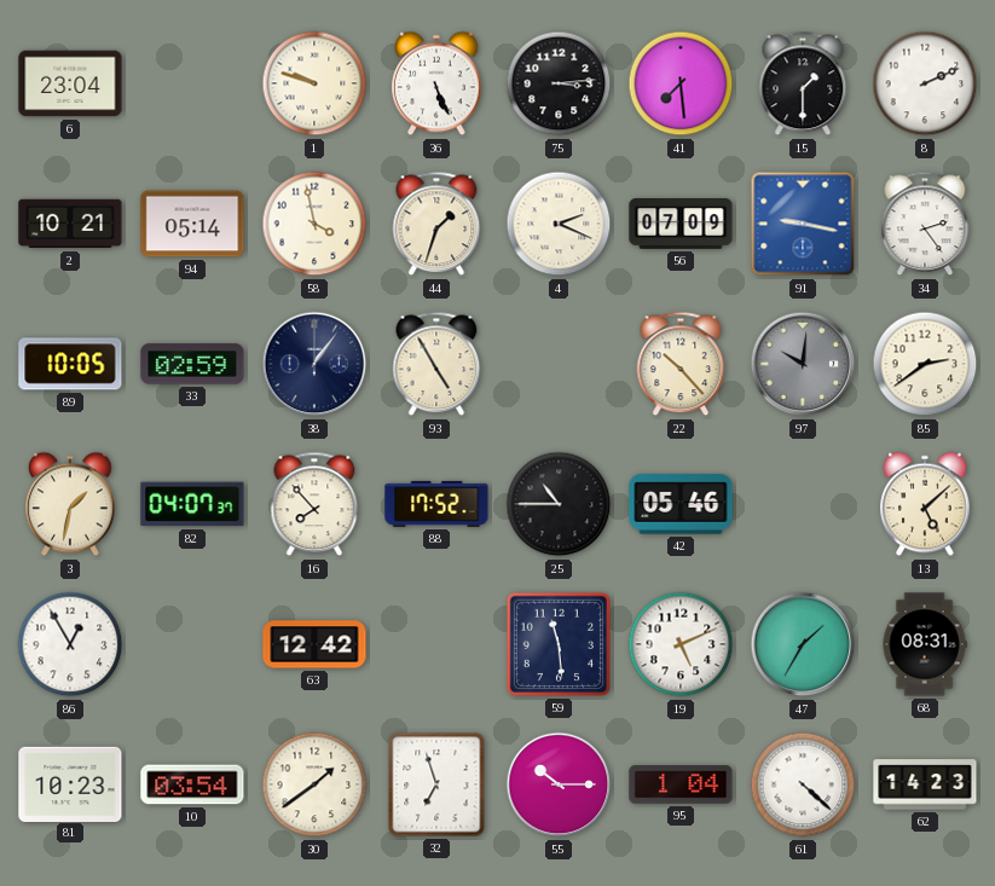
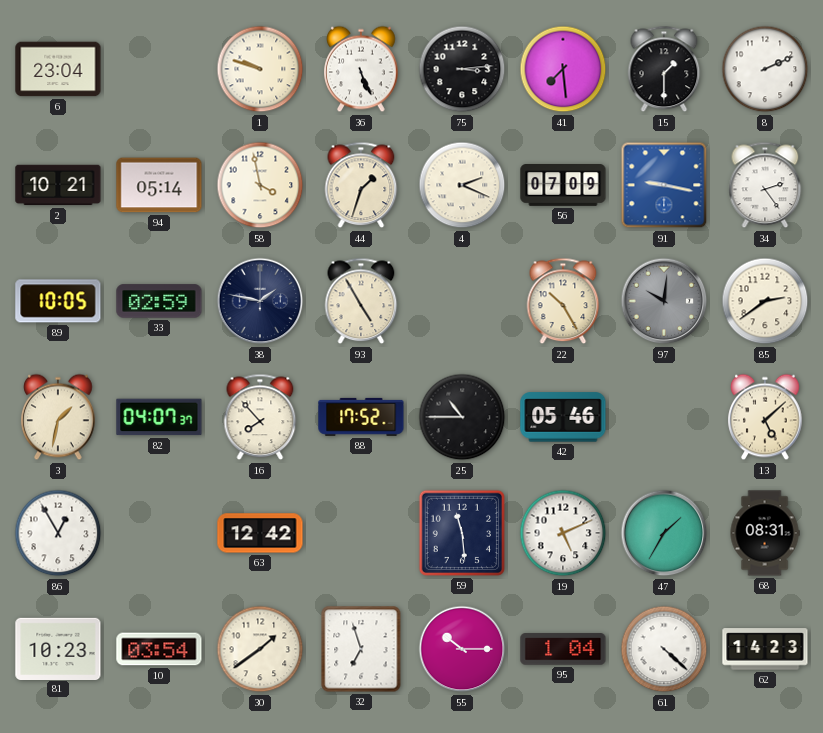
38: 1:06 -> 1:47 (260, 301)
22: 10:23 -> 10:25 (563, 301)
